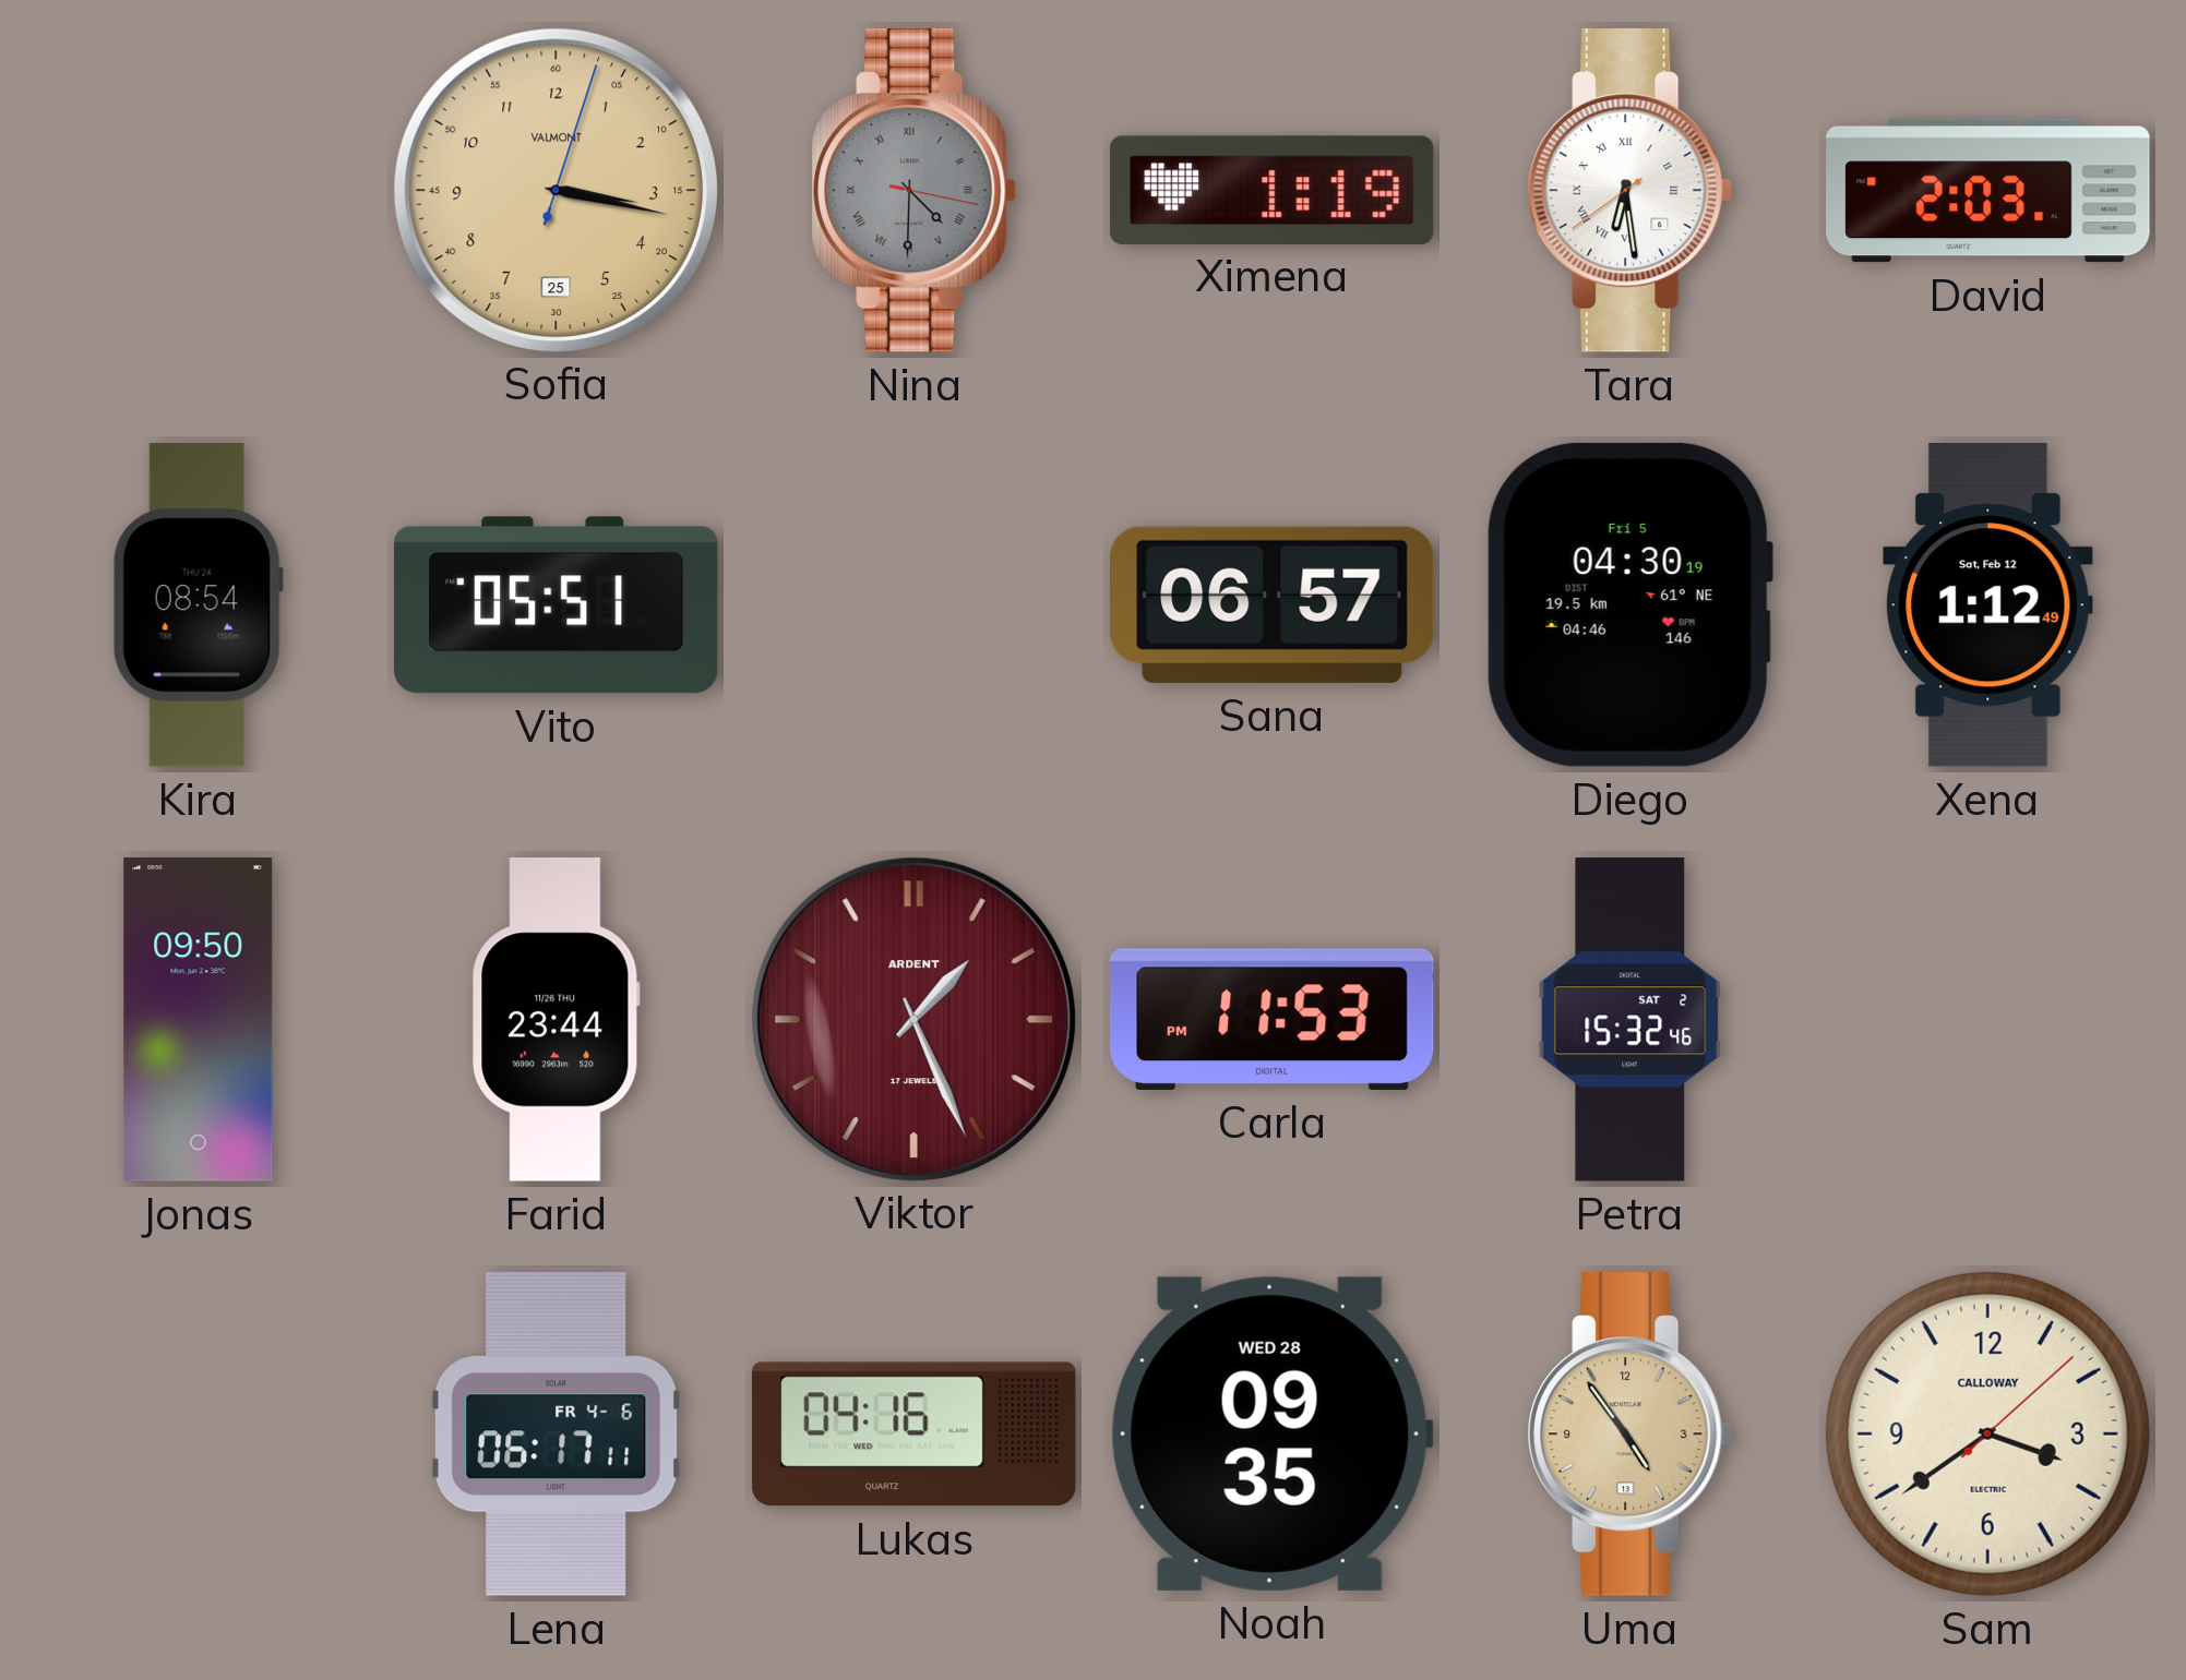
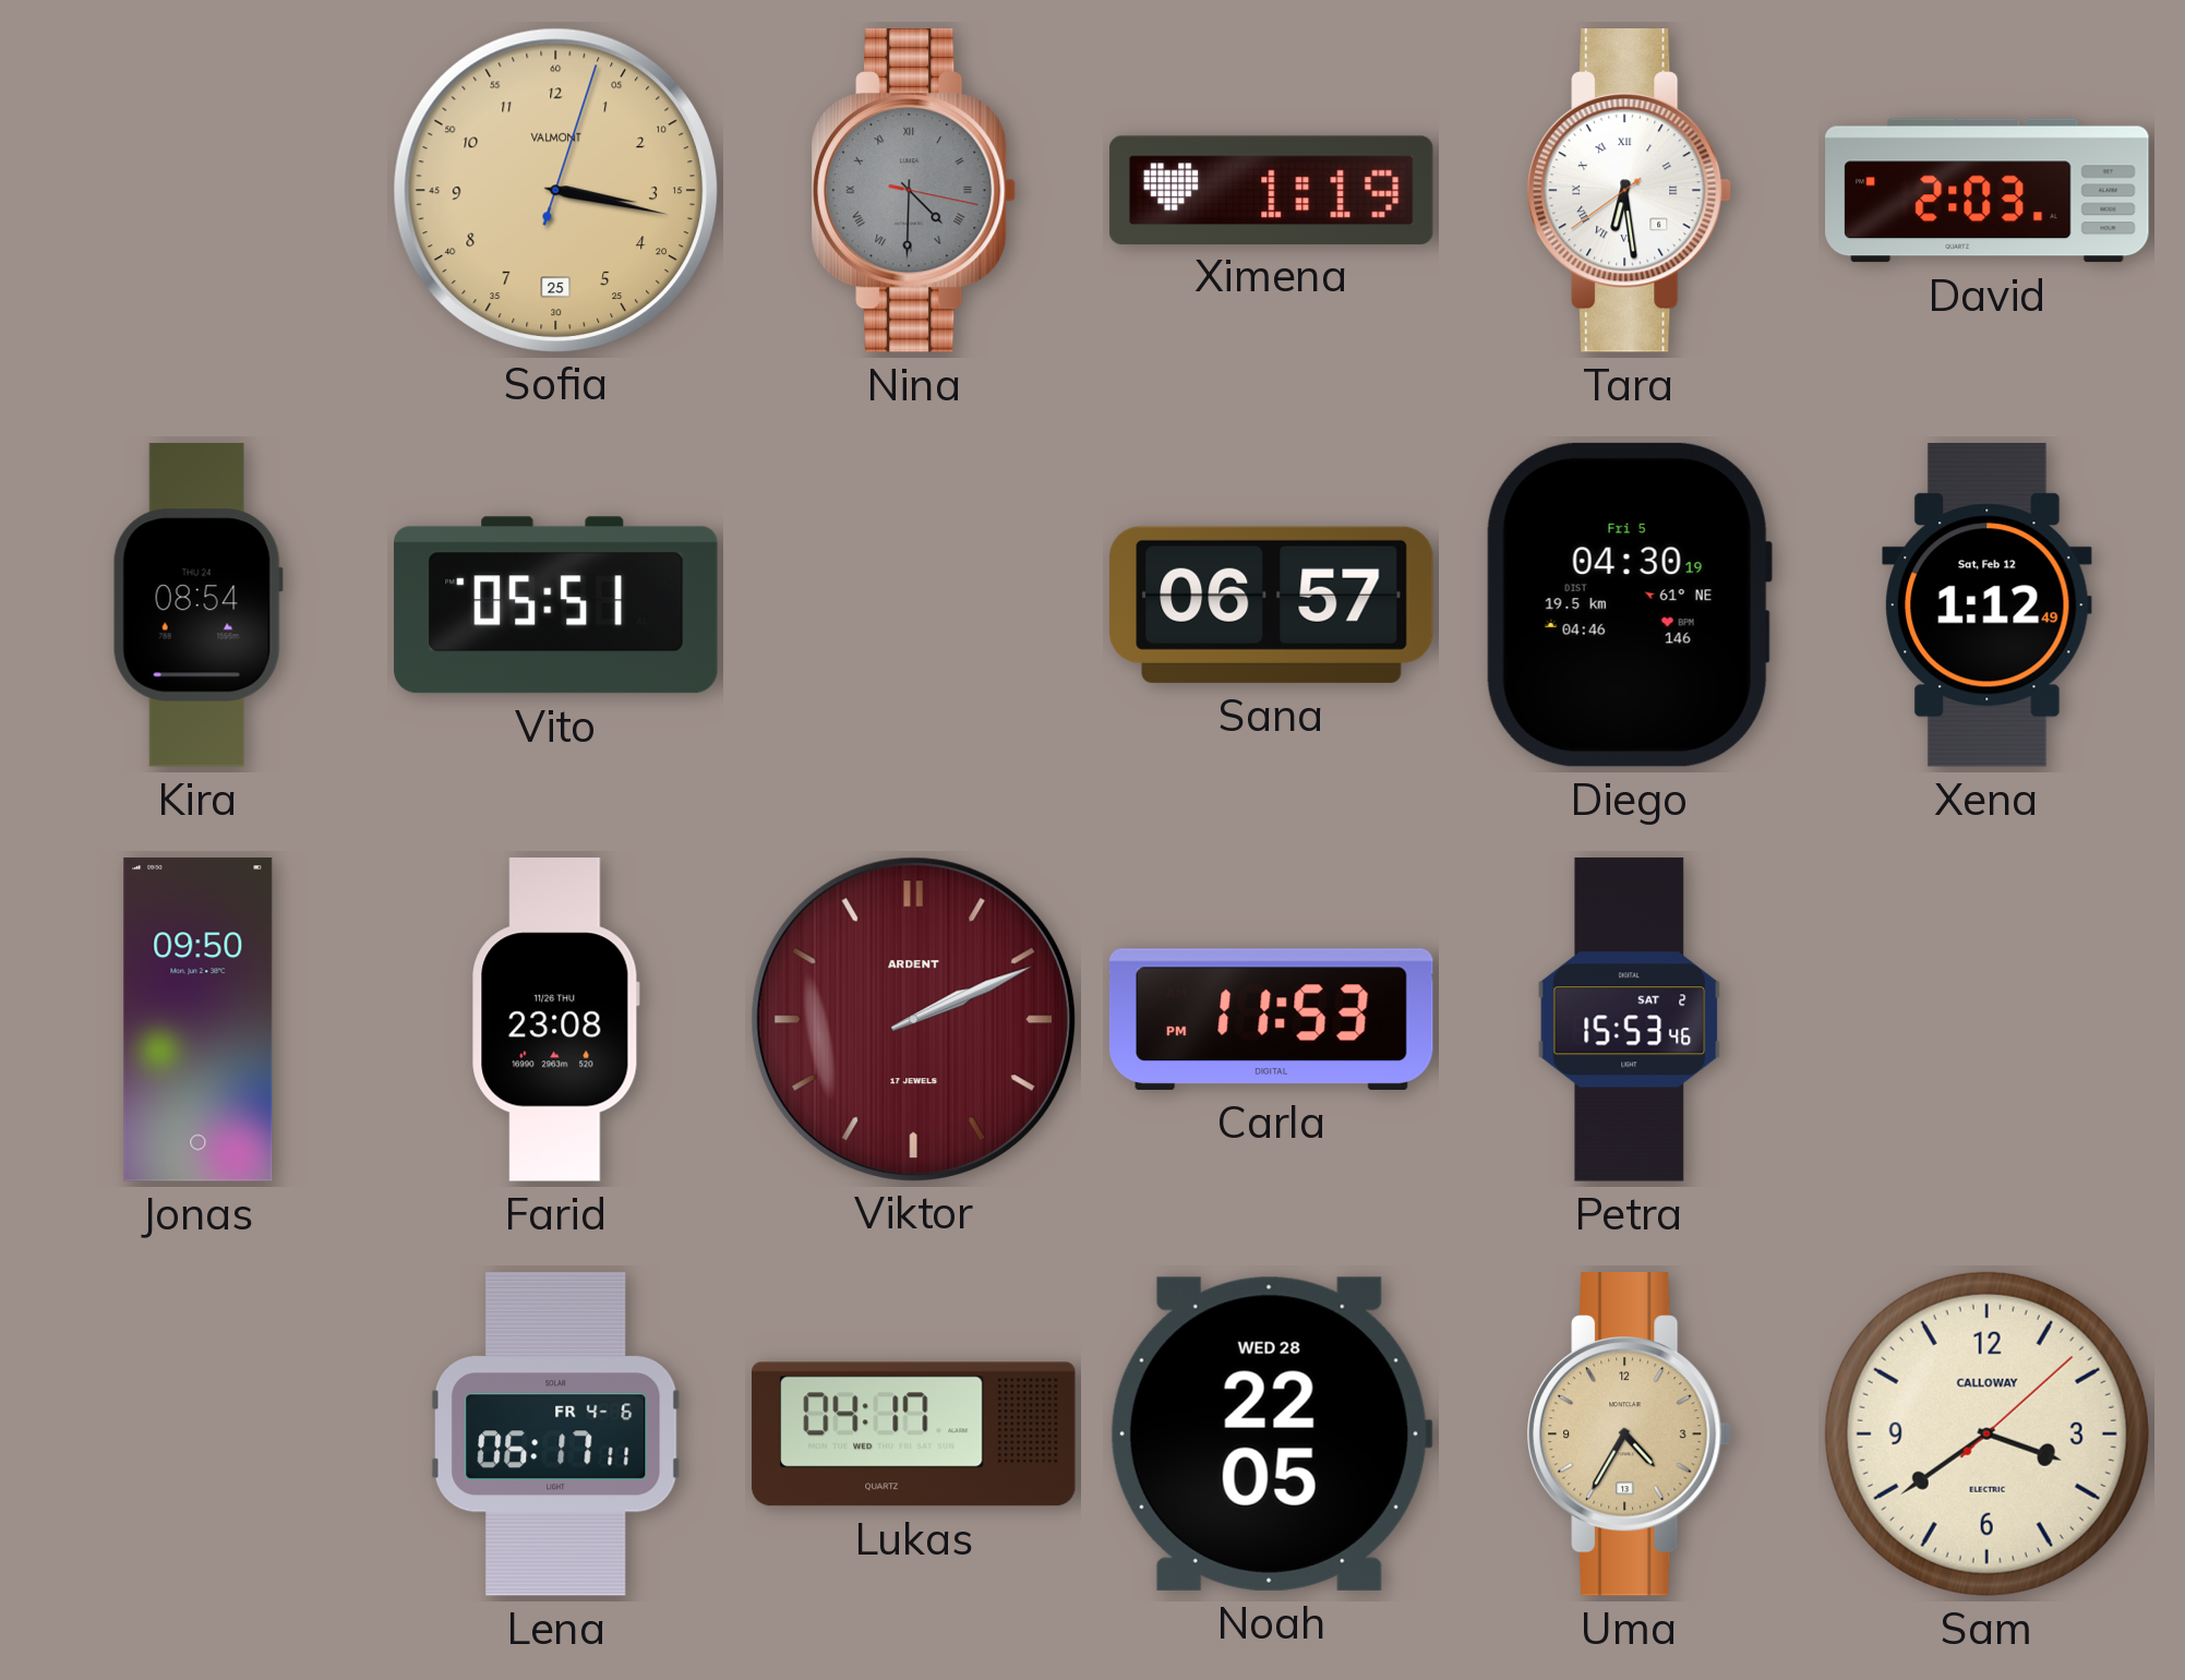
Farid: 23:44 -> 23:08 (556, 1020)
Viktor: 1:26 -> 2:11 (913, 1019)
Petra: 15:32 -> 15:53 (1630, 1020)
Lukas: 04:16 -> 04:17 (914, 1435)
Noah: 09:35 -> 22:05 (1271, 1433)
Uma: 4:54 -> 4:35 (1630, 1435)
